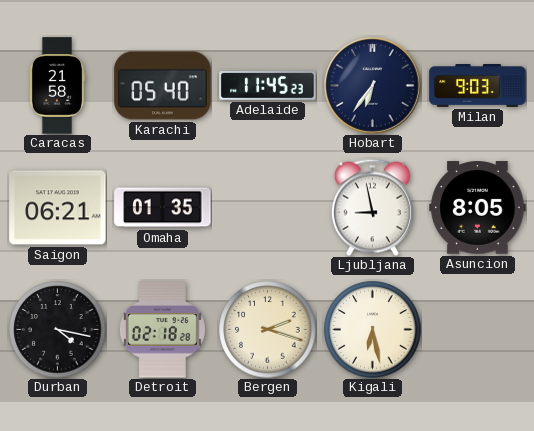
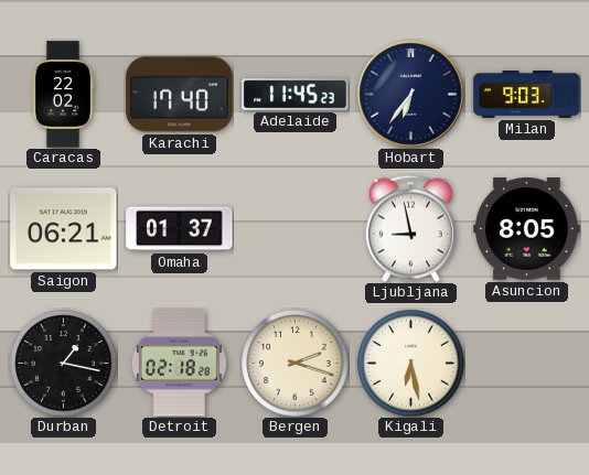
Caracas: 21:58 -> 22:02 (63, 95)
Karachi: 05:40 -> 17:40 (180, 95)
Omaha: 01:35 -> 01:37 (180, 229)
Durban: 4:17 -> 1:17 (64, 364)
